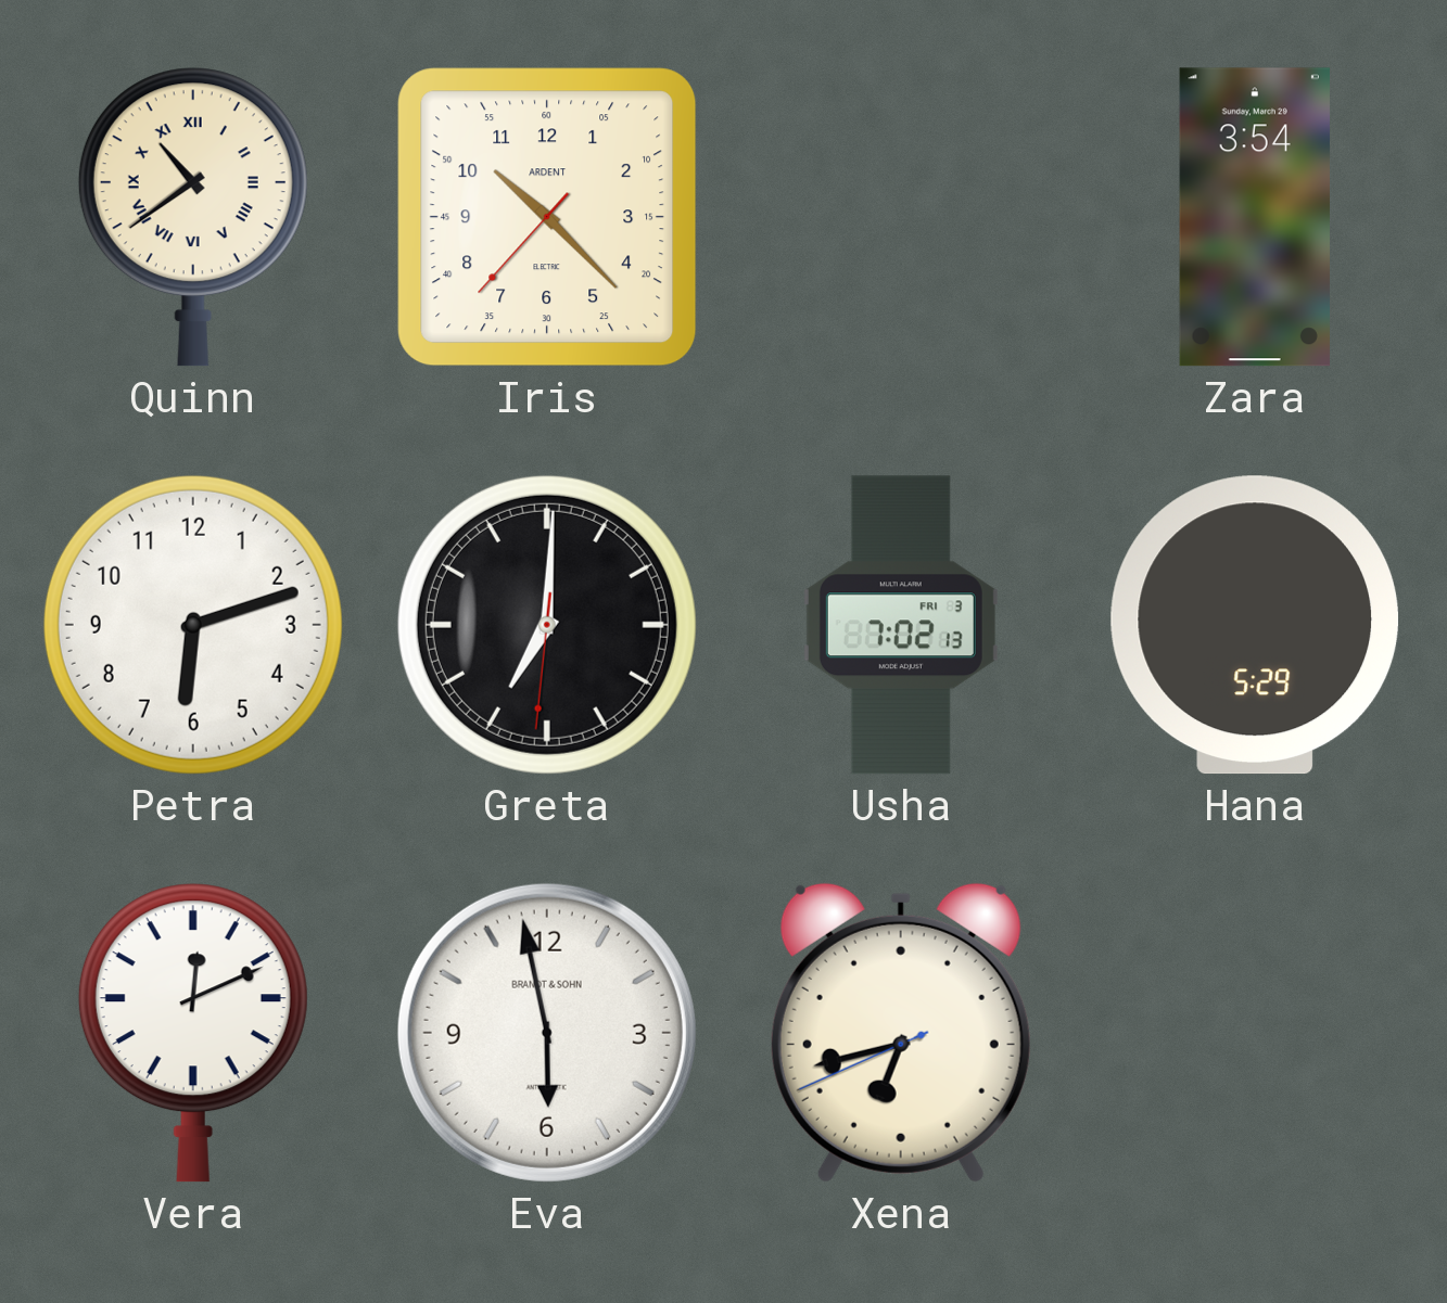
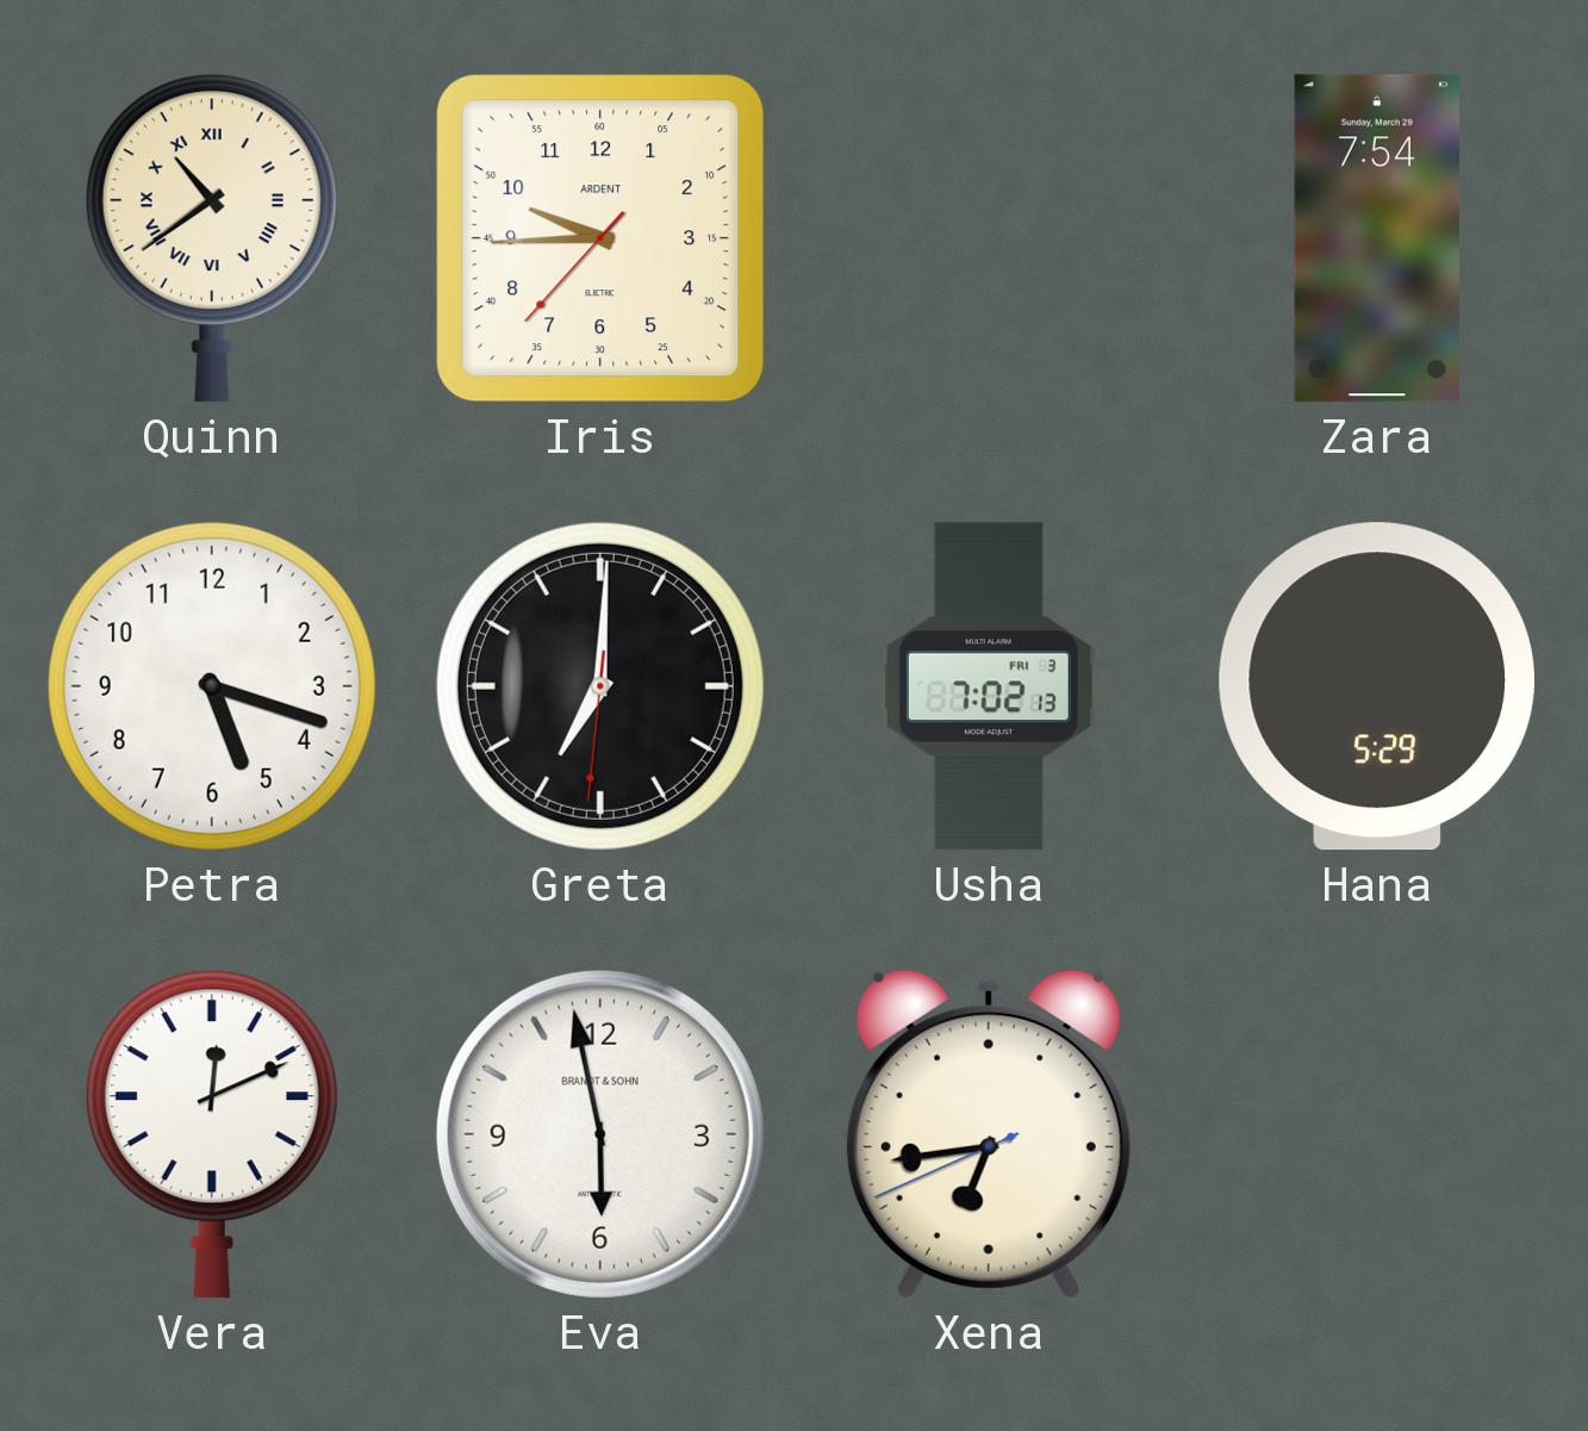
Iris: 10:22 -> 9:44 (600, 238)
Zara: 3:54 -> 7:54 (1377, 238)
Petra: 6:12 -> 5:18 (212, 686)
Xena: 6:42 -> 6:43 (989, 1134)
